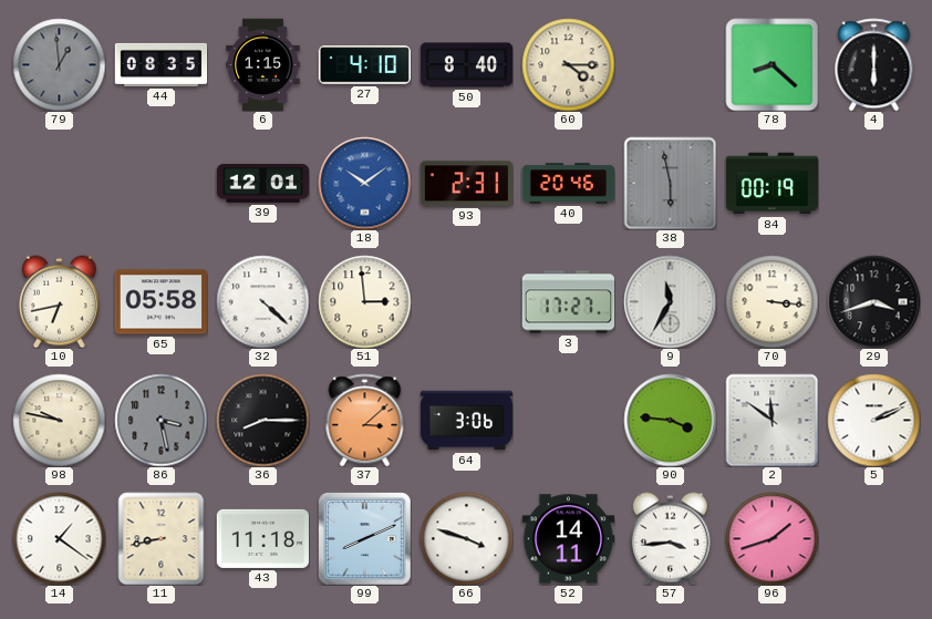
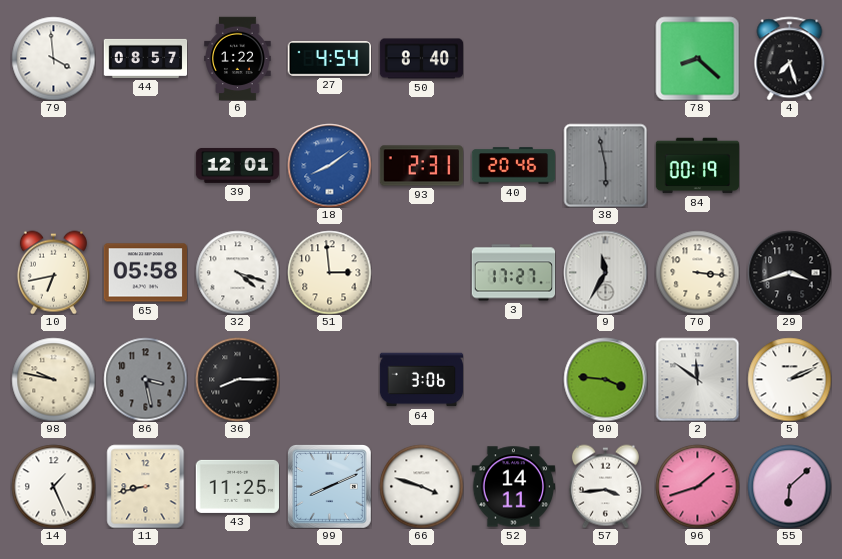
79: 12:59 -> 3:59 (53, 58)
79 dial: grey -> white (53, 58)
44: 08:35 -> 08:57 (145, 58)
6: 1:15 -> 1:22 (238, 58)
27: 4:10 -> 4:54 (329, 59)
60: 4:15 -> none (568, 64)
4: 6:00 -> 7:27 (790, 58)
18: 10:09 -> 8:09 (329, 165)
32: 4:22 -> 4:18 (237, 272)
37: 3:08 -> none (365, 420)
14: 1:21 -> 1:26 (53, 486)
43: 11:18 -> 11:25 (237, 486)
55: none -> 6:08 (789, 486)
